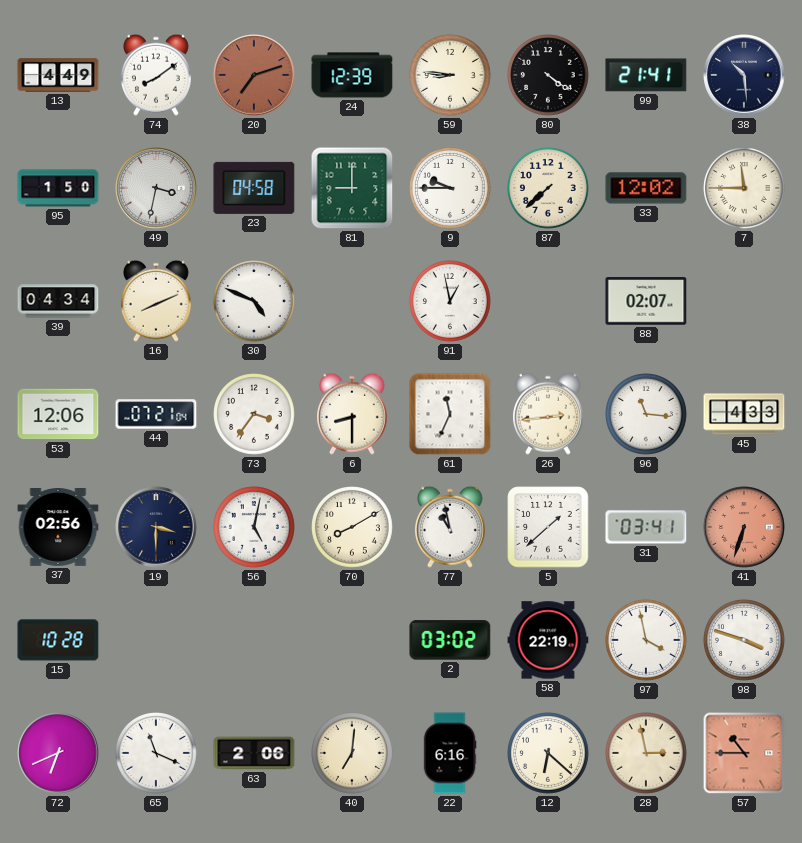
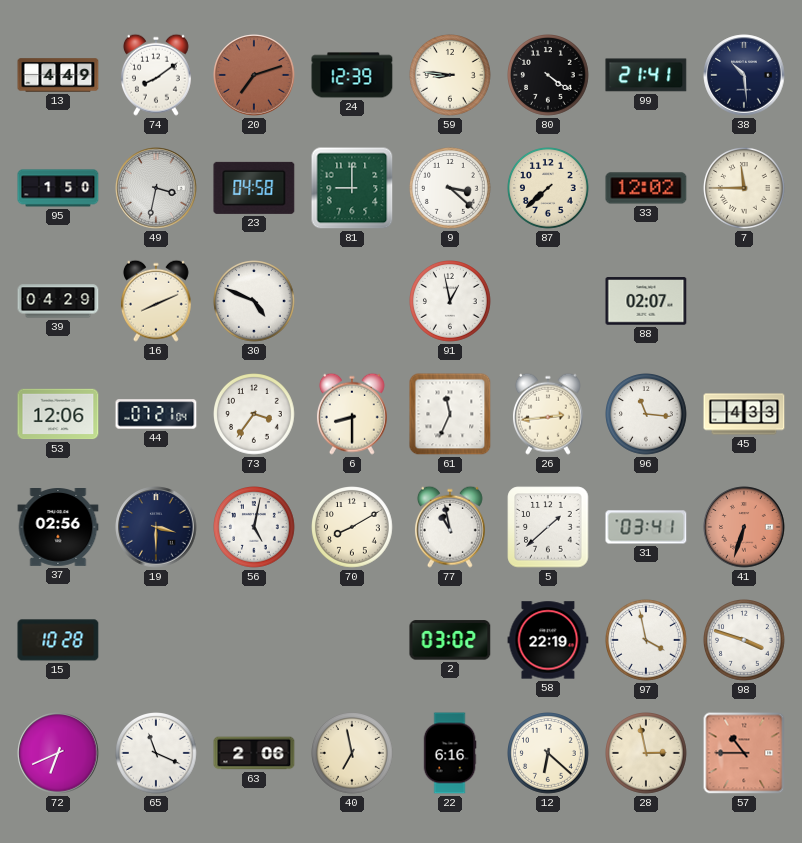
9: 9:45 -> 3:22 (451, 189)
39: 04:34 -> 04:29 (58, 301)
40: 7:01 -> 6:58 (353, 754)
